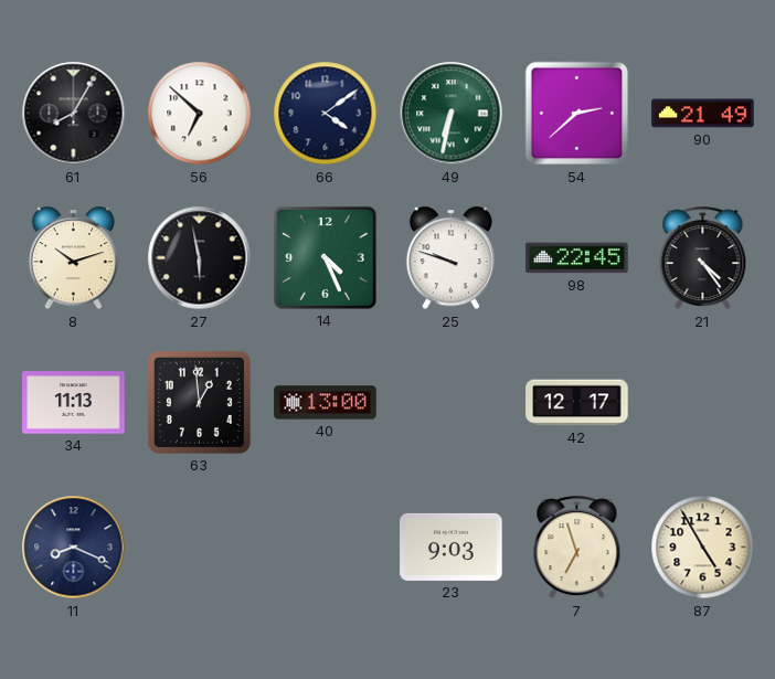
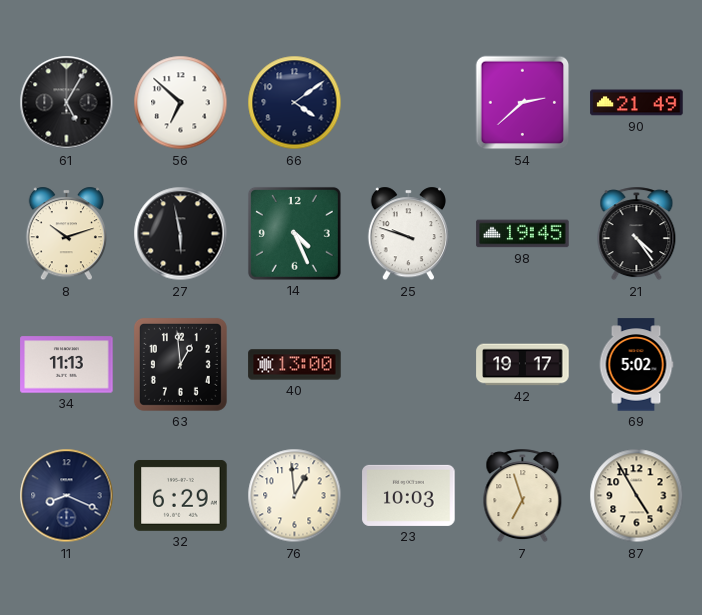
61: 8:05 -> 5:05 (67, 103)
49: 6:32 -> none (452, 114)
98: 22:45 -> 19:45 (523, 234)
42: 12:17 -> 19:17 (523, 365)
69: none -> 5:02 (636, 365)
32: none -> 6:29 (181, 495)
76: none -> 12:59 (295, 496)
23: 9:03 -> 10:03 (409, 495)
